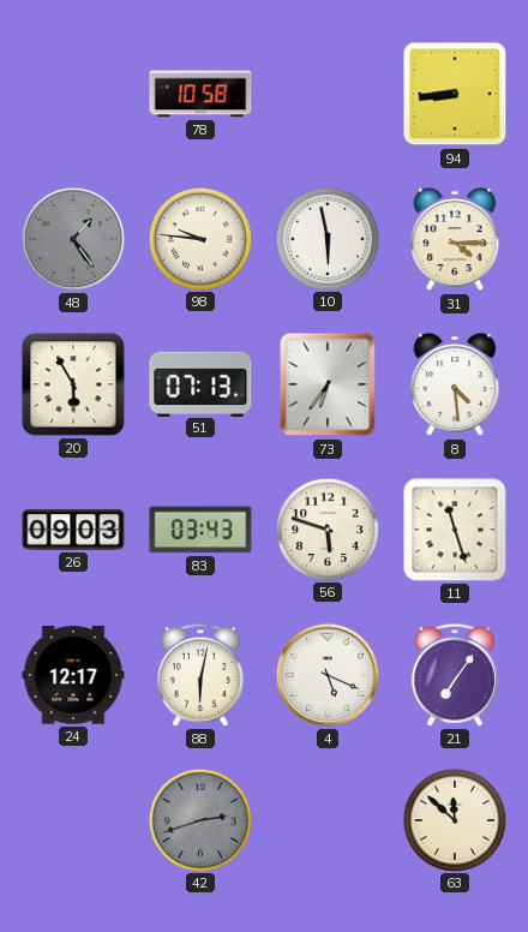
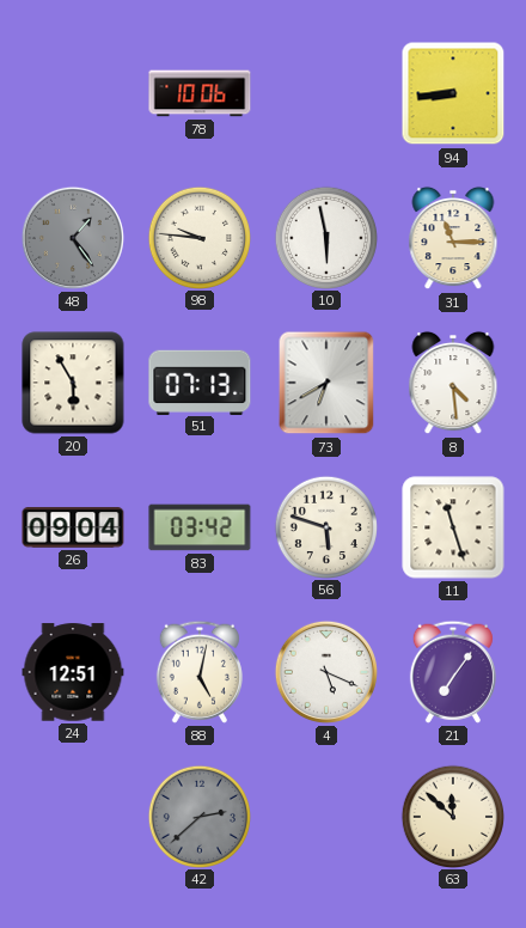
78: 10:58 -> 10:06 (200, 93)
31: 4:15 -> 11:15 (453, 238)
73: 6:36 -> 6:40 (326, 383)
26: 09:03 -> 09:04 (73, 527)
83: 03:43 -> 03:42 (200, 527)
24: 12:17 -> 12:51 (73, 672)
88: 6:02 -> 5:02 (200, 672)
42: 2:42 -> 2:38 (198, 816)
